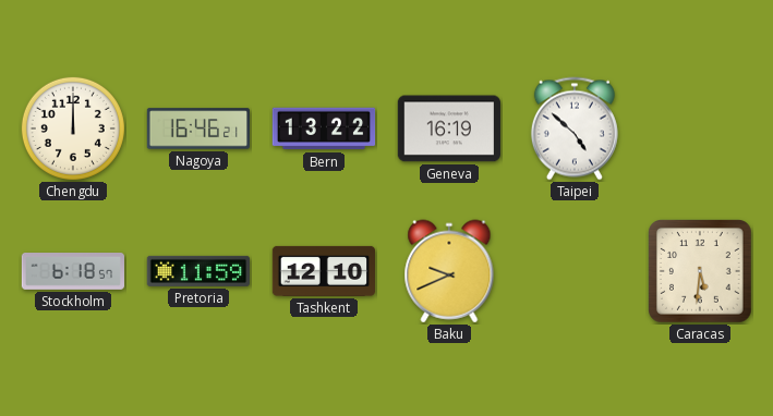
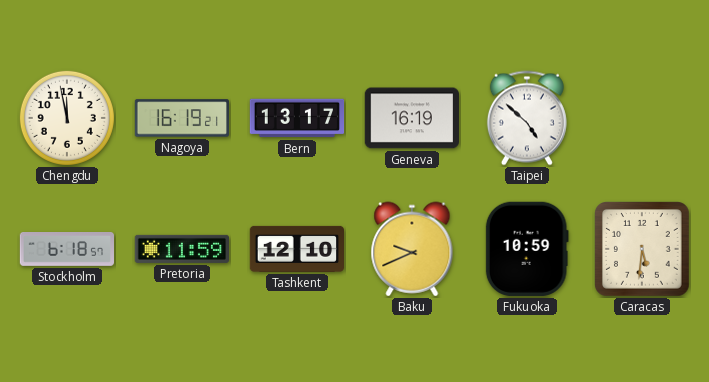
Chengdu: 12:00 -> 11:58 (67, 118)
Nagoya: 16:46 -> 16:19 (181, 118)
Bern: 13:22 -> 13:17 (297, 118)
Fukuoka: none -> 10:59 (527, 249)
